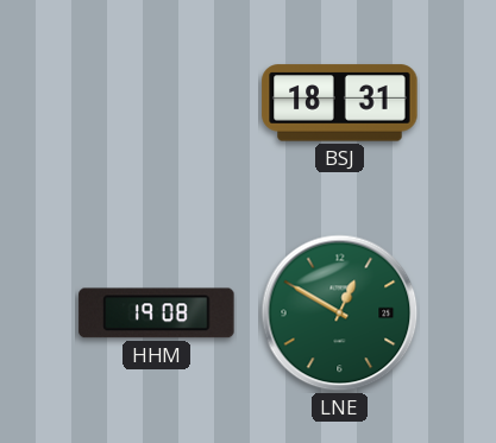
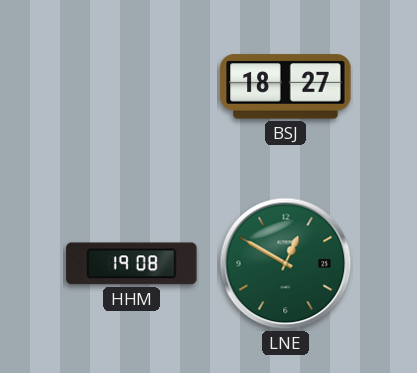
BSJ: 18:31 -> 18:27 (286, 87)
